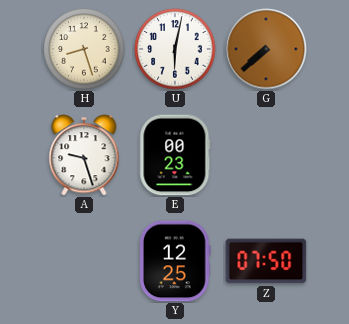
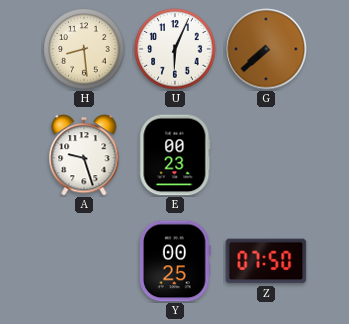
H: 8:27 -> 8:29 (84, 49)
U: 6:02 -> 6:04 (175, 49)
Y: 12:25 -> 00:25 (175, 261)
